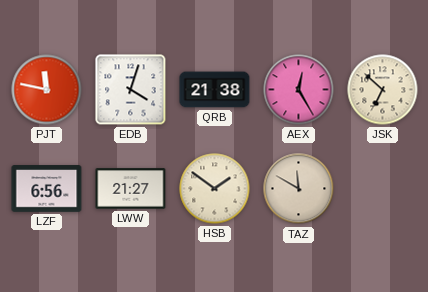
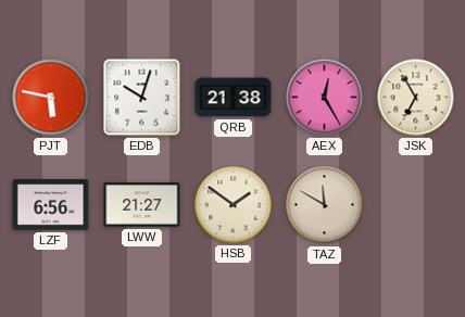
PJT: 11:47 -> 5:47 (51, 98)
EDB: 4:03 -> 10:03 (142, 98)
JSK: 6:52 -> 6:55 (416, 98)
